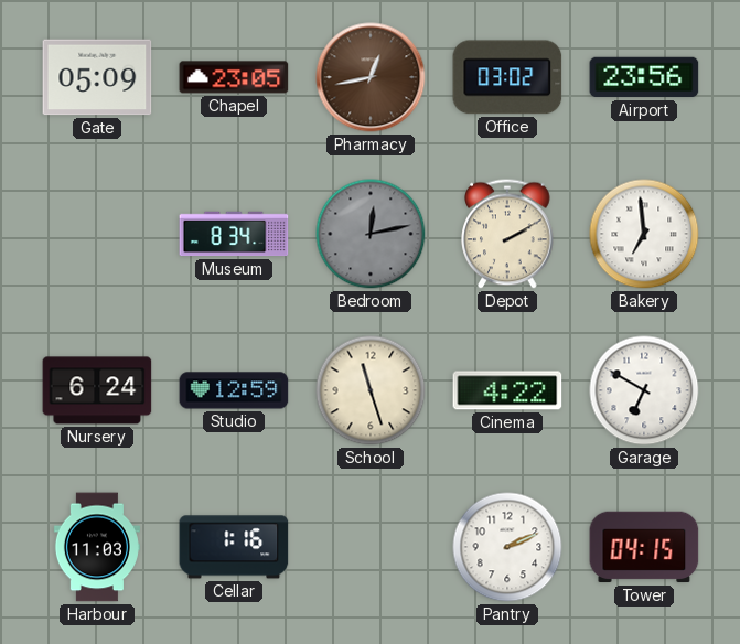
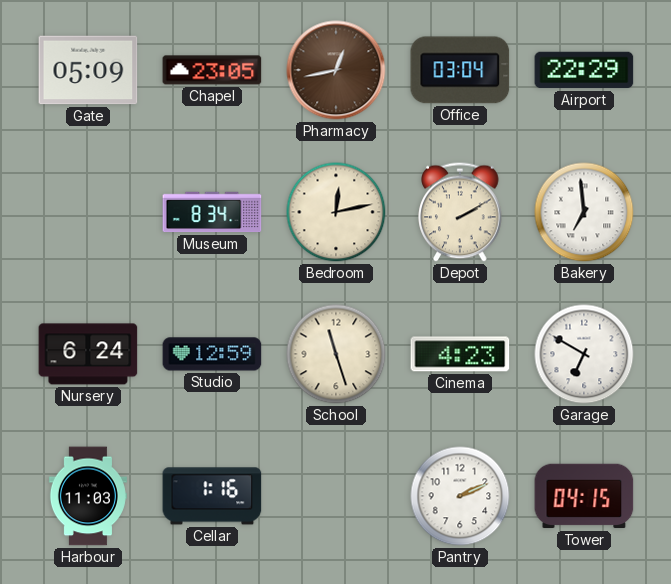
Office: 03:02 -> 03:04 (460, 70)
Airport: 23:56 -> 22:29 (584, 70)
Bedroom dial: grey -> cream (336, 212)
Cinema: 4:22 -> 4:23 (460, 354)
